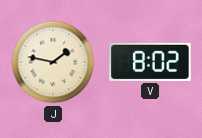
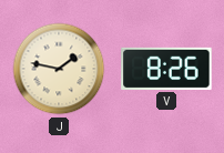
V: 8:02 -> 8:26 (166, 69)
